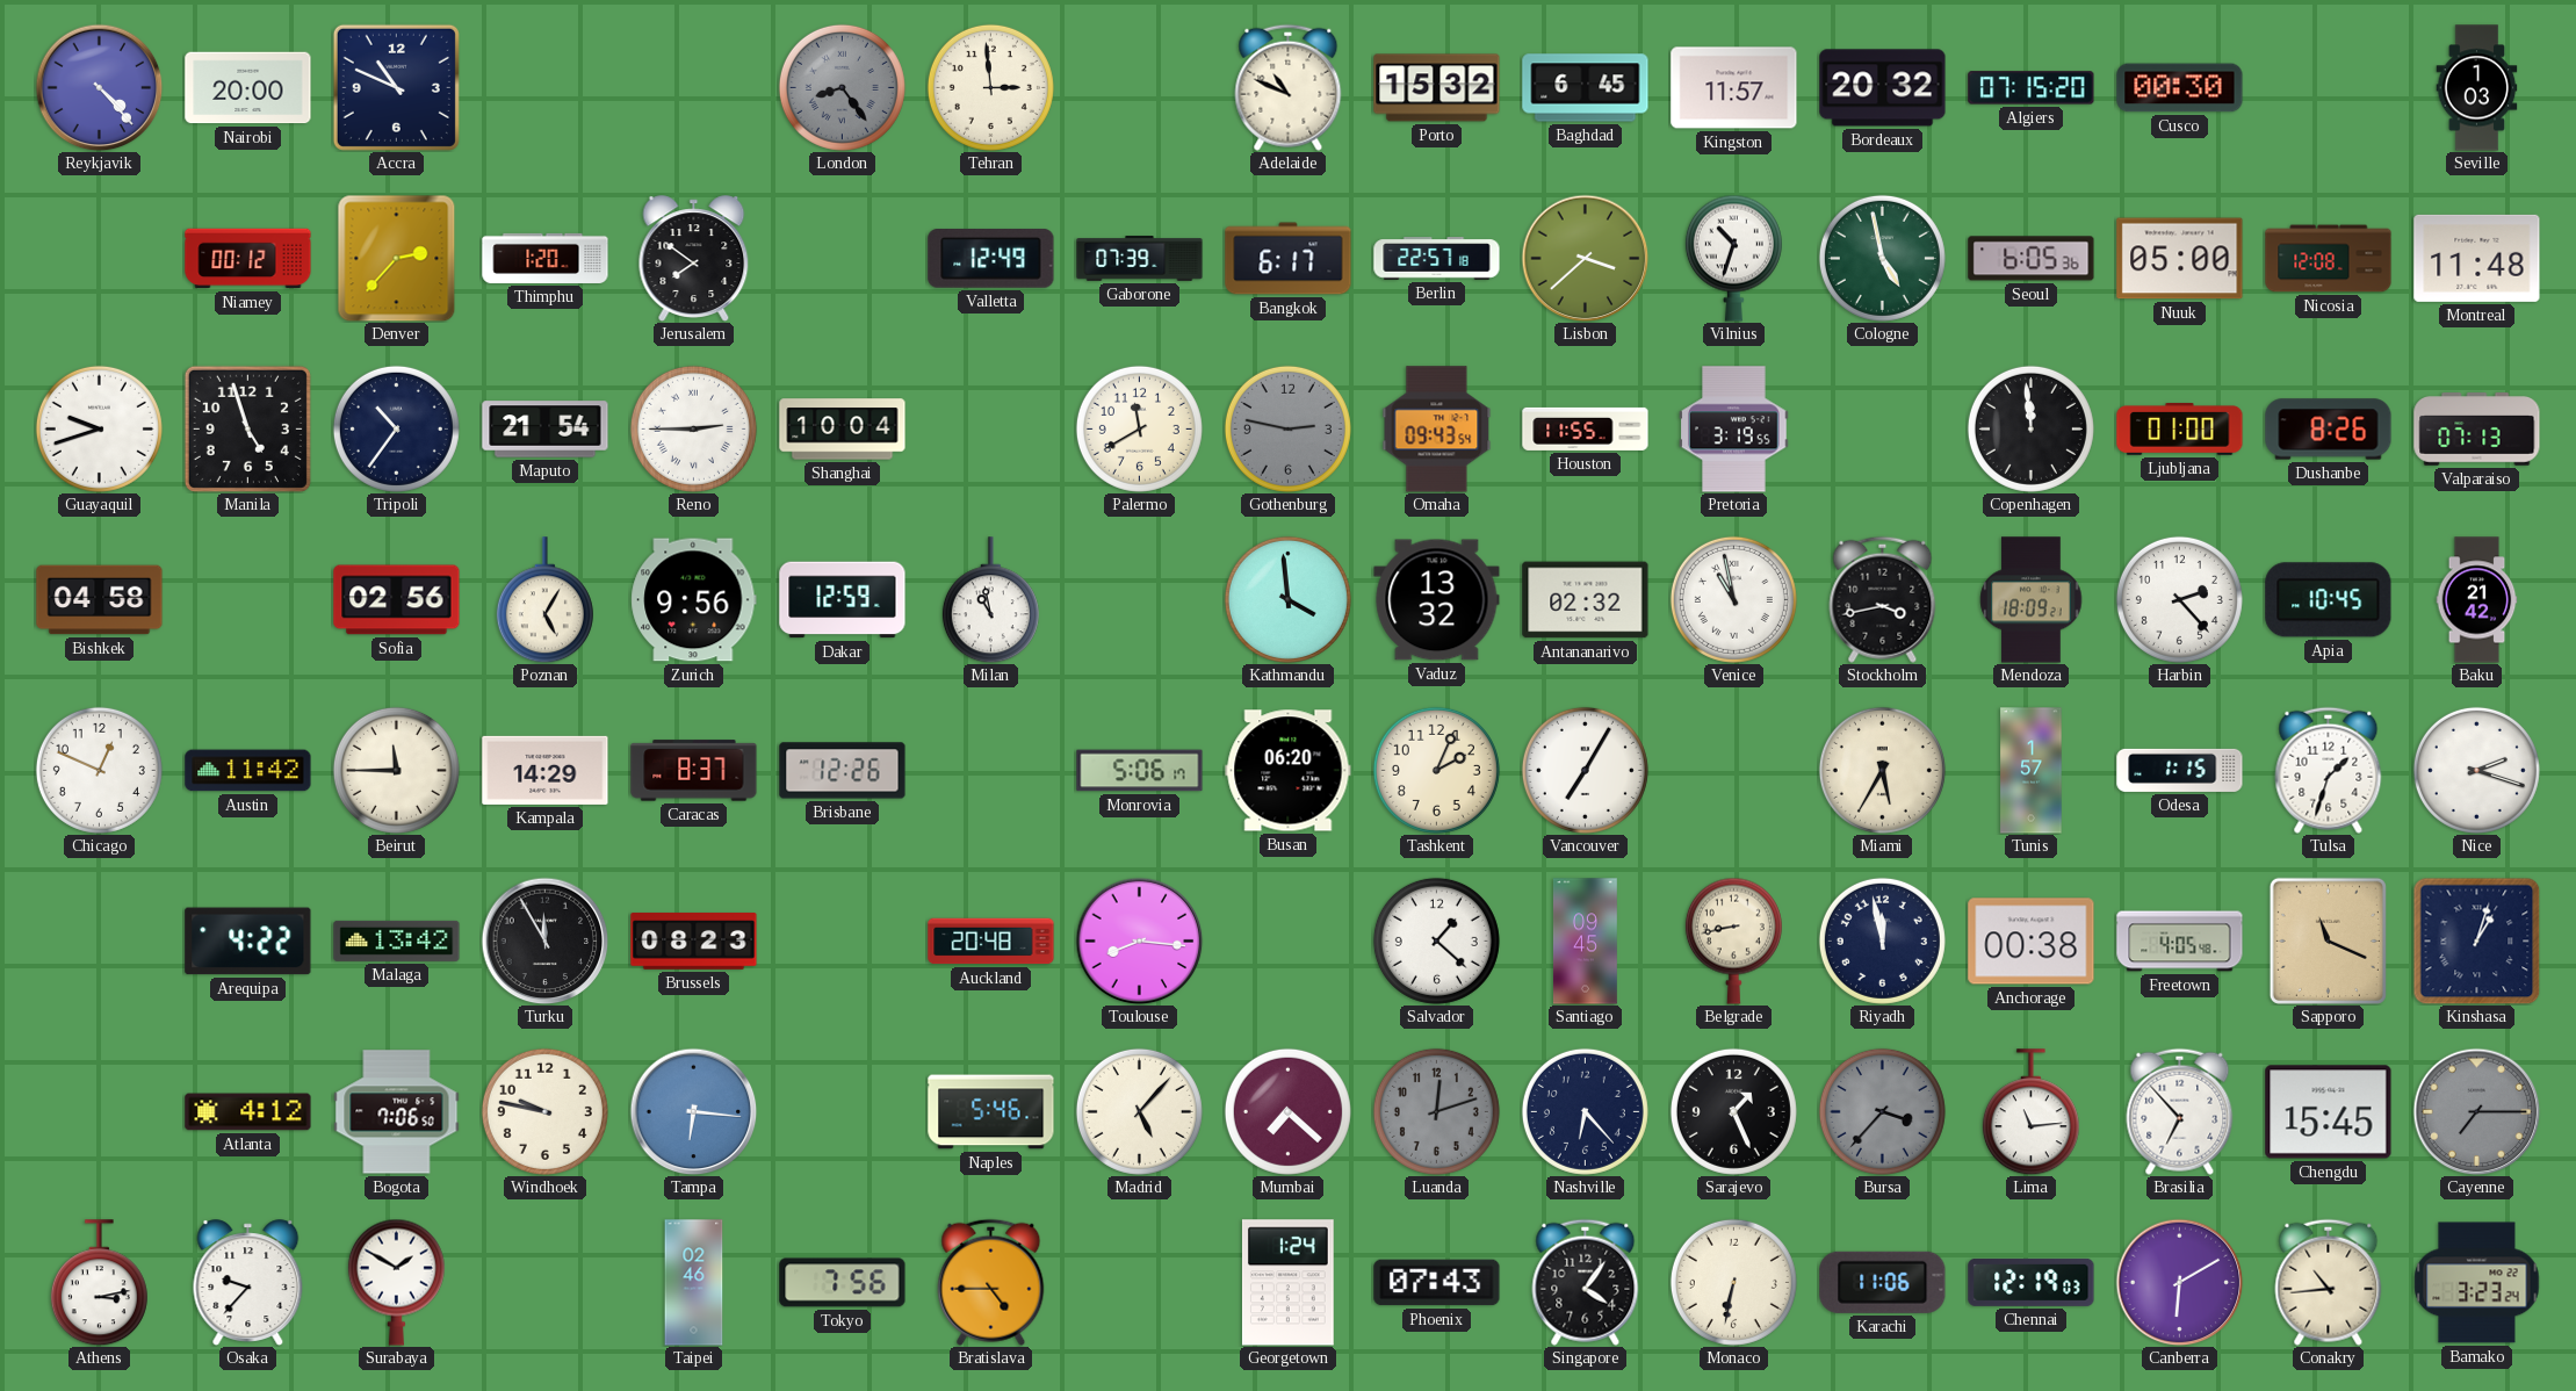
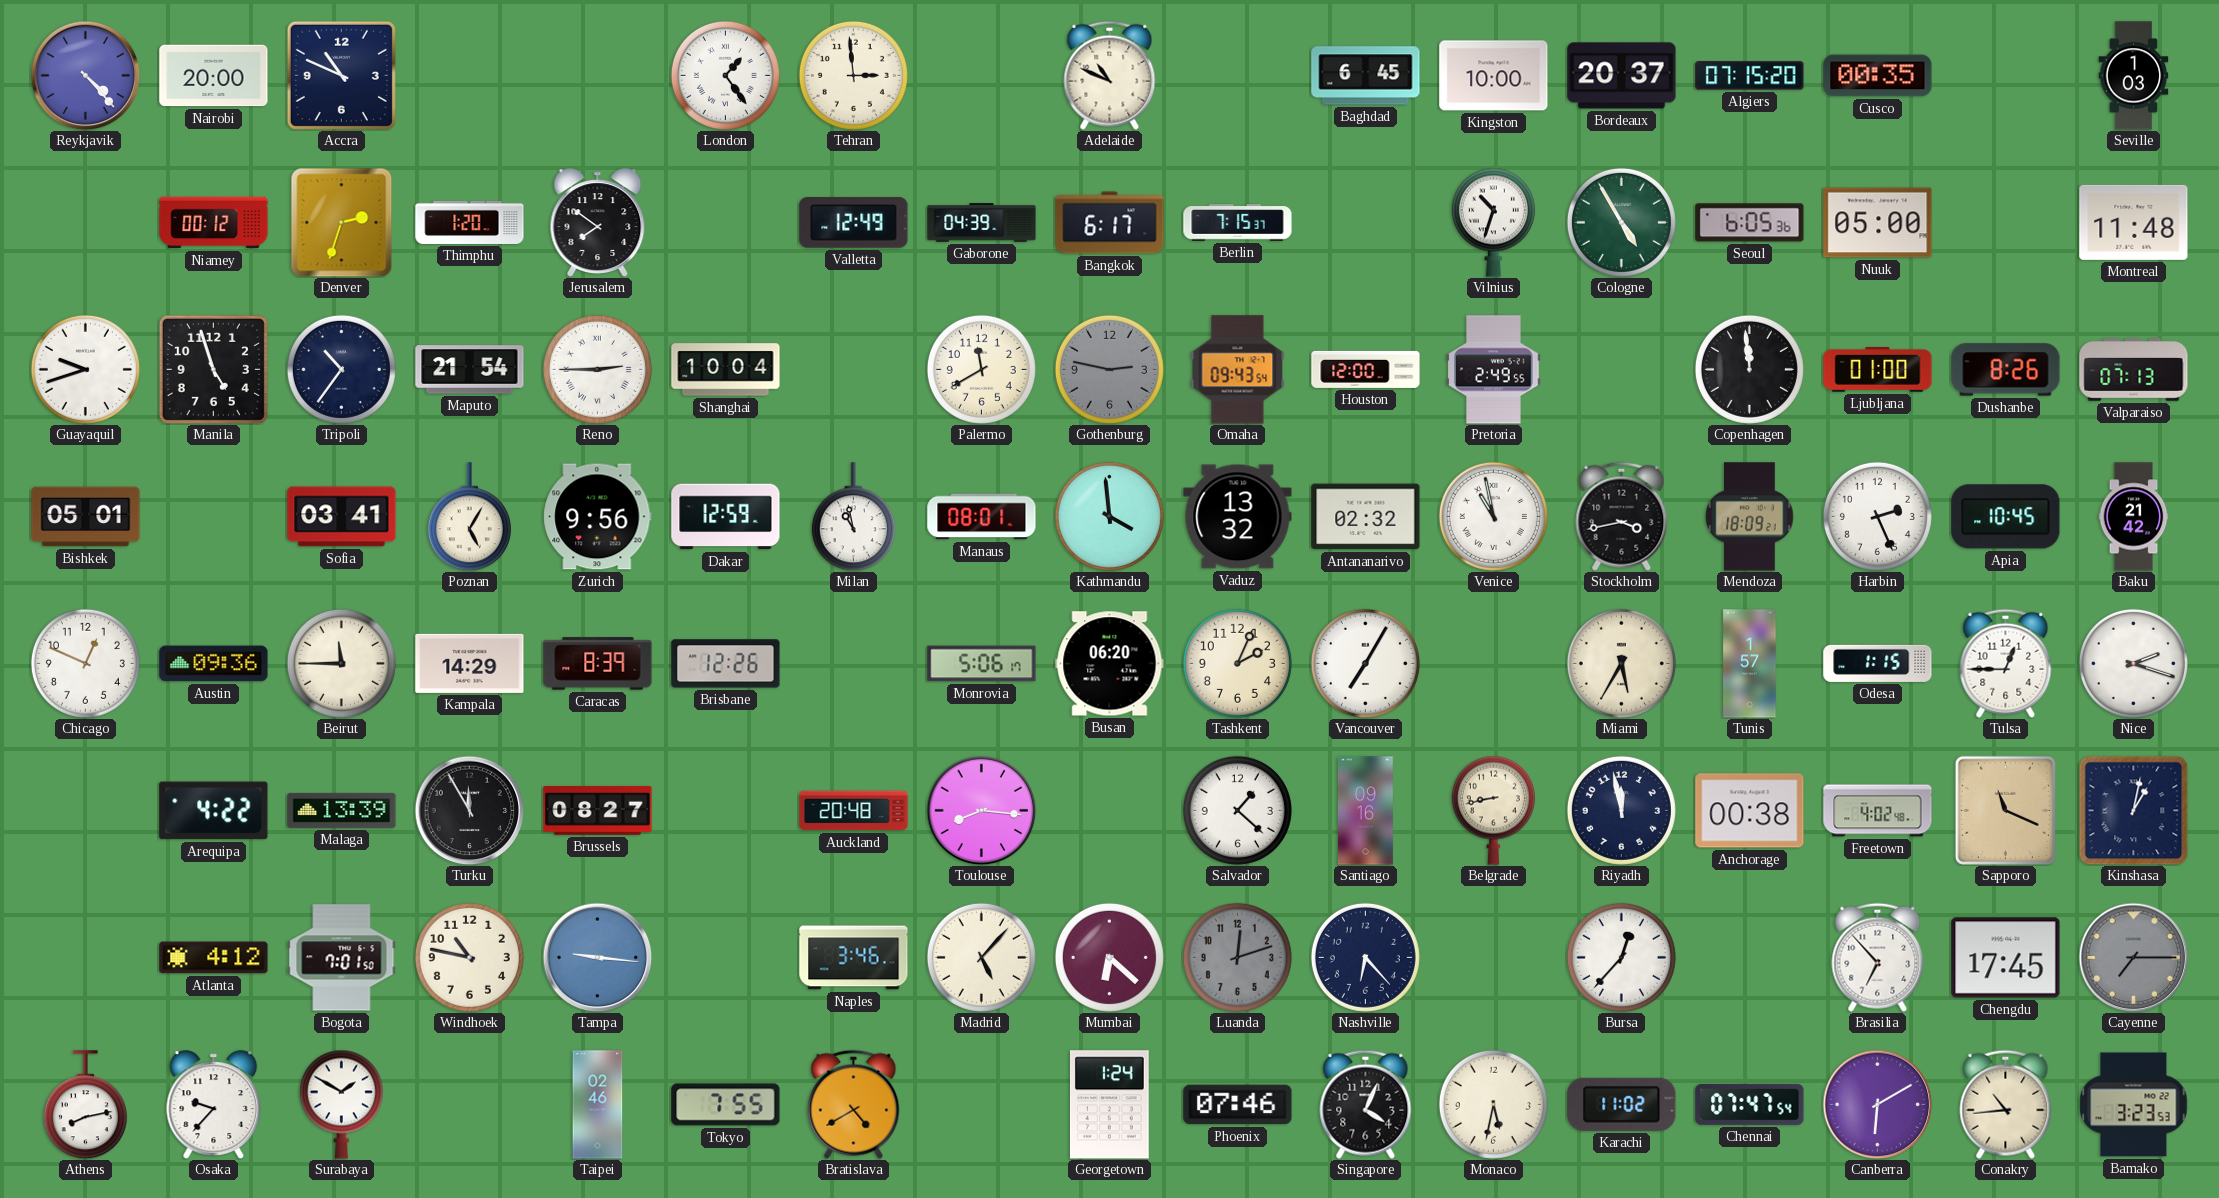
London: 8:24 -> 1:24 (725, 75)
London dial: grey -> white (725, 75)
Porto: 15:32 -> none (1437, 88)
Kingston: 11:57 -> 10:00 (1494, 76)
Bordeaux: 20:32 -> 20:37 (1622, 76)
Cusco: 00:30 -> 00:35 (1878, 76)
Denver: 2:37 -> 2:33 (342, 222)
Gaborone: 07:39 -> 04:39 (982, 223)
Berlin: 22:57 -> 7:15 (1238, 223)
Lisbon: 3:38 -> none (1585, 258)
Cologne: 4:58 -> 4:55 (1621, 222)
Nicosia: 12:08 -> none (2329, 259)
Houston: 11:55 -> 12:00 (1366, 369)
Pretoria: 3:19 -> 2:49 (1494, 370)
Bishkek: 04:58 -> 05:01 (86, 517)
Sofia: 02:56 -> 03:41 (342, 517)
Manaus: none -> 08:01 (982, 517)
Harbin: 2:23 -> 2:26 (1877, 516)
Austin: 11:42 -> 09:36 (214, 664)
Caracas: 8:37 -> 8:39 (598, 664)
Tulsa: 1:33 -> 12:45 (2006, 663)
Malaga: 13:42 -> 13:39 (342, 810)
Brussels: 08:23 -> 08:27 (598, 811)
Santiago: 09:45 -> 09:16 (1365, 811)
Freetown: 4:05 -> 4:02 (1878, 811)
Kinshasa: 1:03 -> 1:02 (2133, 810)
Bogota: 7:06 -> 7:01 (342, 958)
Windhoek: 9:47 -> 10:47 (469, 957)
Tampa: 6:16 -> 9:16 (597, 957)
Naples: 5:46 -> 3:46 (854, 958)
Mumbai: 7:22 -> 6:22 (1109, 957)
Sarajevo: 1:26 -> none (1733, 1111)
Bursa: 3:37 -> 12:37 (1621, 957)
Bursa dial: grey -> white (1621, 957)
Lima: 11:14 -> none (2030, 1112)
Chengdu: 15:45 -> 17:45 (2006, 958)
Athens: 3:13 -> 8:13 (85, 1105)
Tokyo: 7:56 -> 7:55 (726, 1105)
Bratislava: 4:45 -> 4:40 (854, 1104)
Phoenix: 07:43 -> 07:46 (1238, 1105)
Singapore: 4:06 -> 4:04 (1366, 1104)
Monaco: 6:32 -> 5:32 (1493, 1104)
Karachi: 11:06 -> 11:02 (1622, 1104)
Chennai: 12:19 -> 07:47 (1750, 1104)
Bamako: 3:23:24 -> 3:23:53 (2134, 1105)
